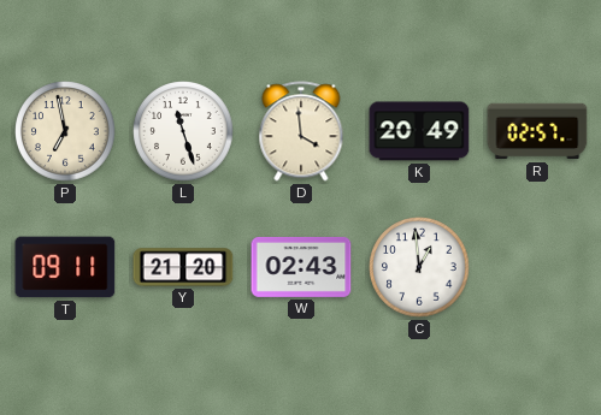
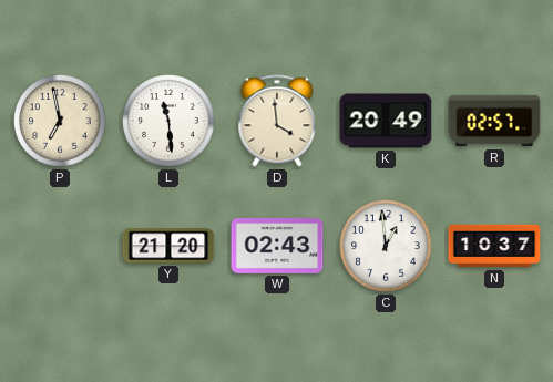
L: 11:27 -> 11:29 (168, 121)
T: 09:11 -> none (65, 267)
N: none -> 10:37 (494, 246)
